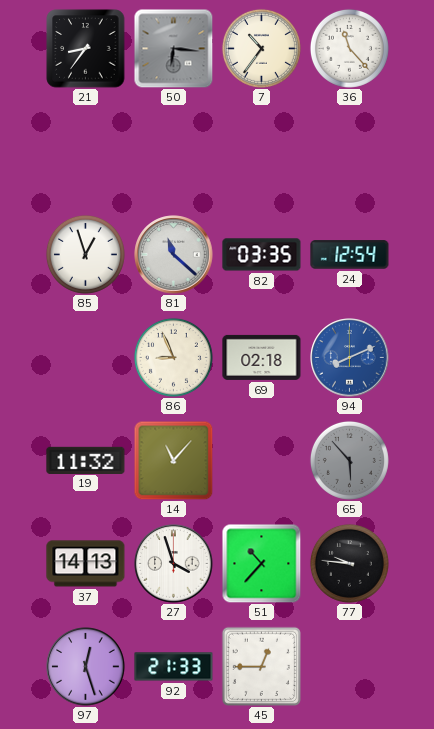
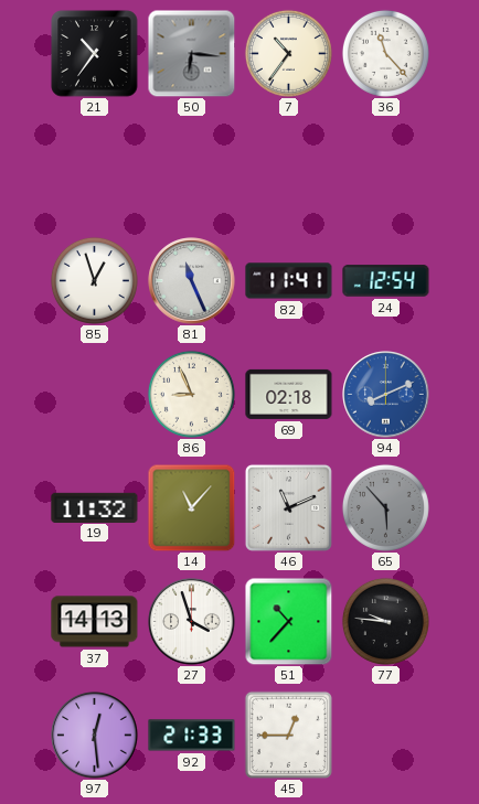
21: 8:36 -> 10:36 (95, 54)
81: 11:22 -> 11:26 (192, 281)
82: 03:35 -> 11:41 (289, 281)
46: none -> 11:11 (288, 507)
97: 12:27 -> 12:29 (95, 736)
